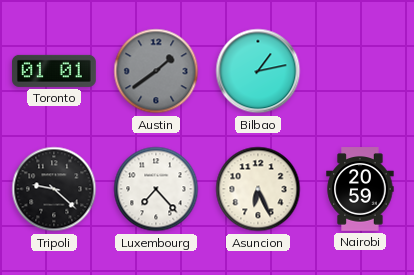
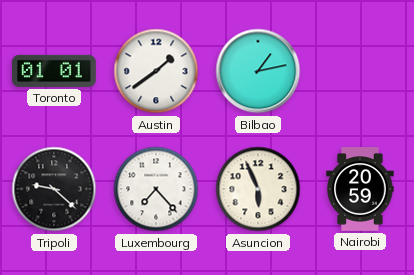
Austin dial: grey -> white (156, 71)
Asuncion: 6:26 -> 5:56 (258, 189)
